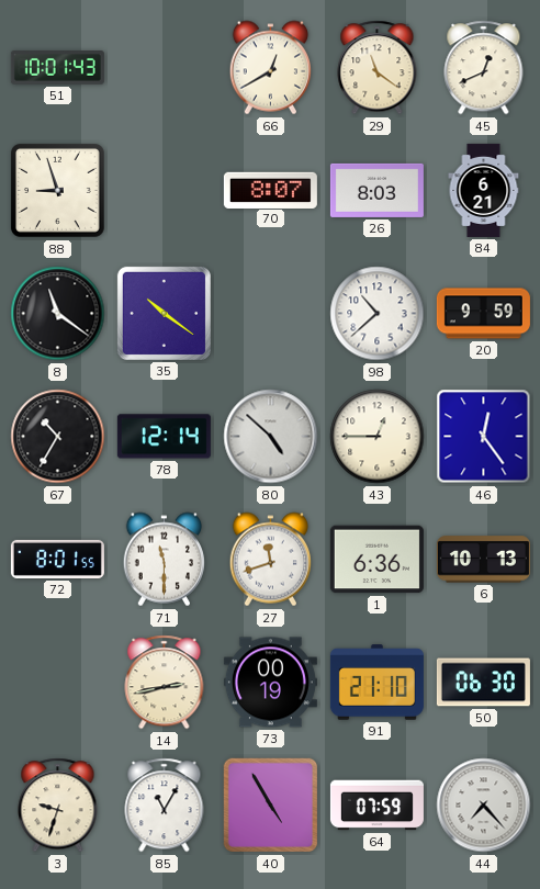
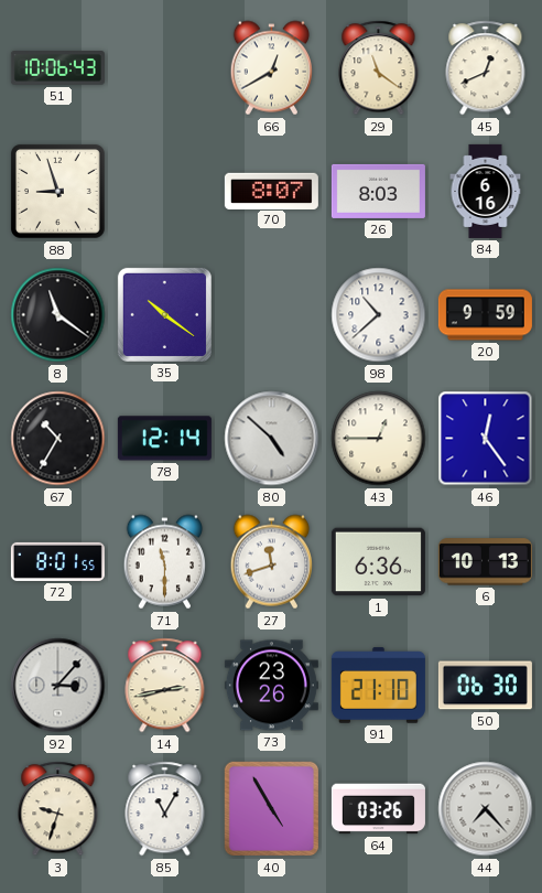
51: 10:01 -> 10:06 (57, 68)
84: 6:21 -> 6:16 (486, 191)
92: none -> 3:07 (58, 686)
73: 00:19 -> 23:26 (271, 686)
64: 07:59 -> 03:26 (378, 809)
